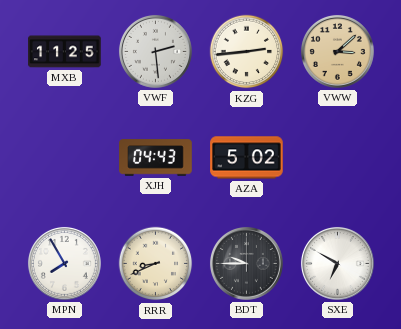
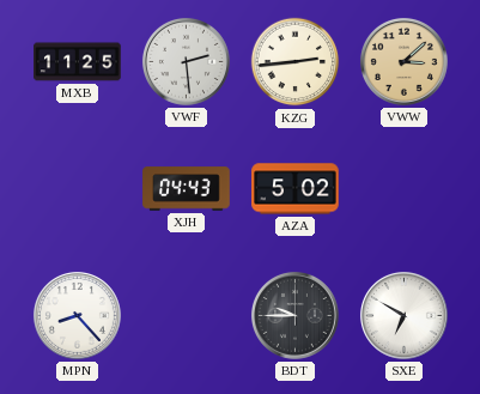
MPN: 7:55 -> 8:23 (77, 315)
RRR: 8:41 -> none (156, 264)
